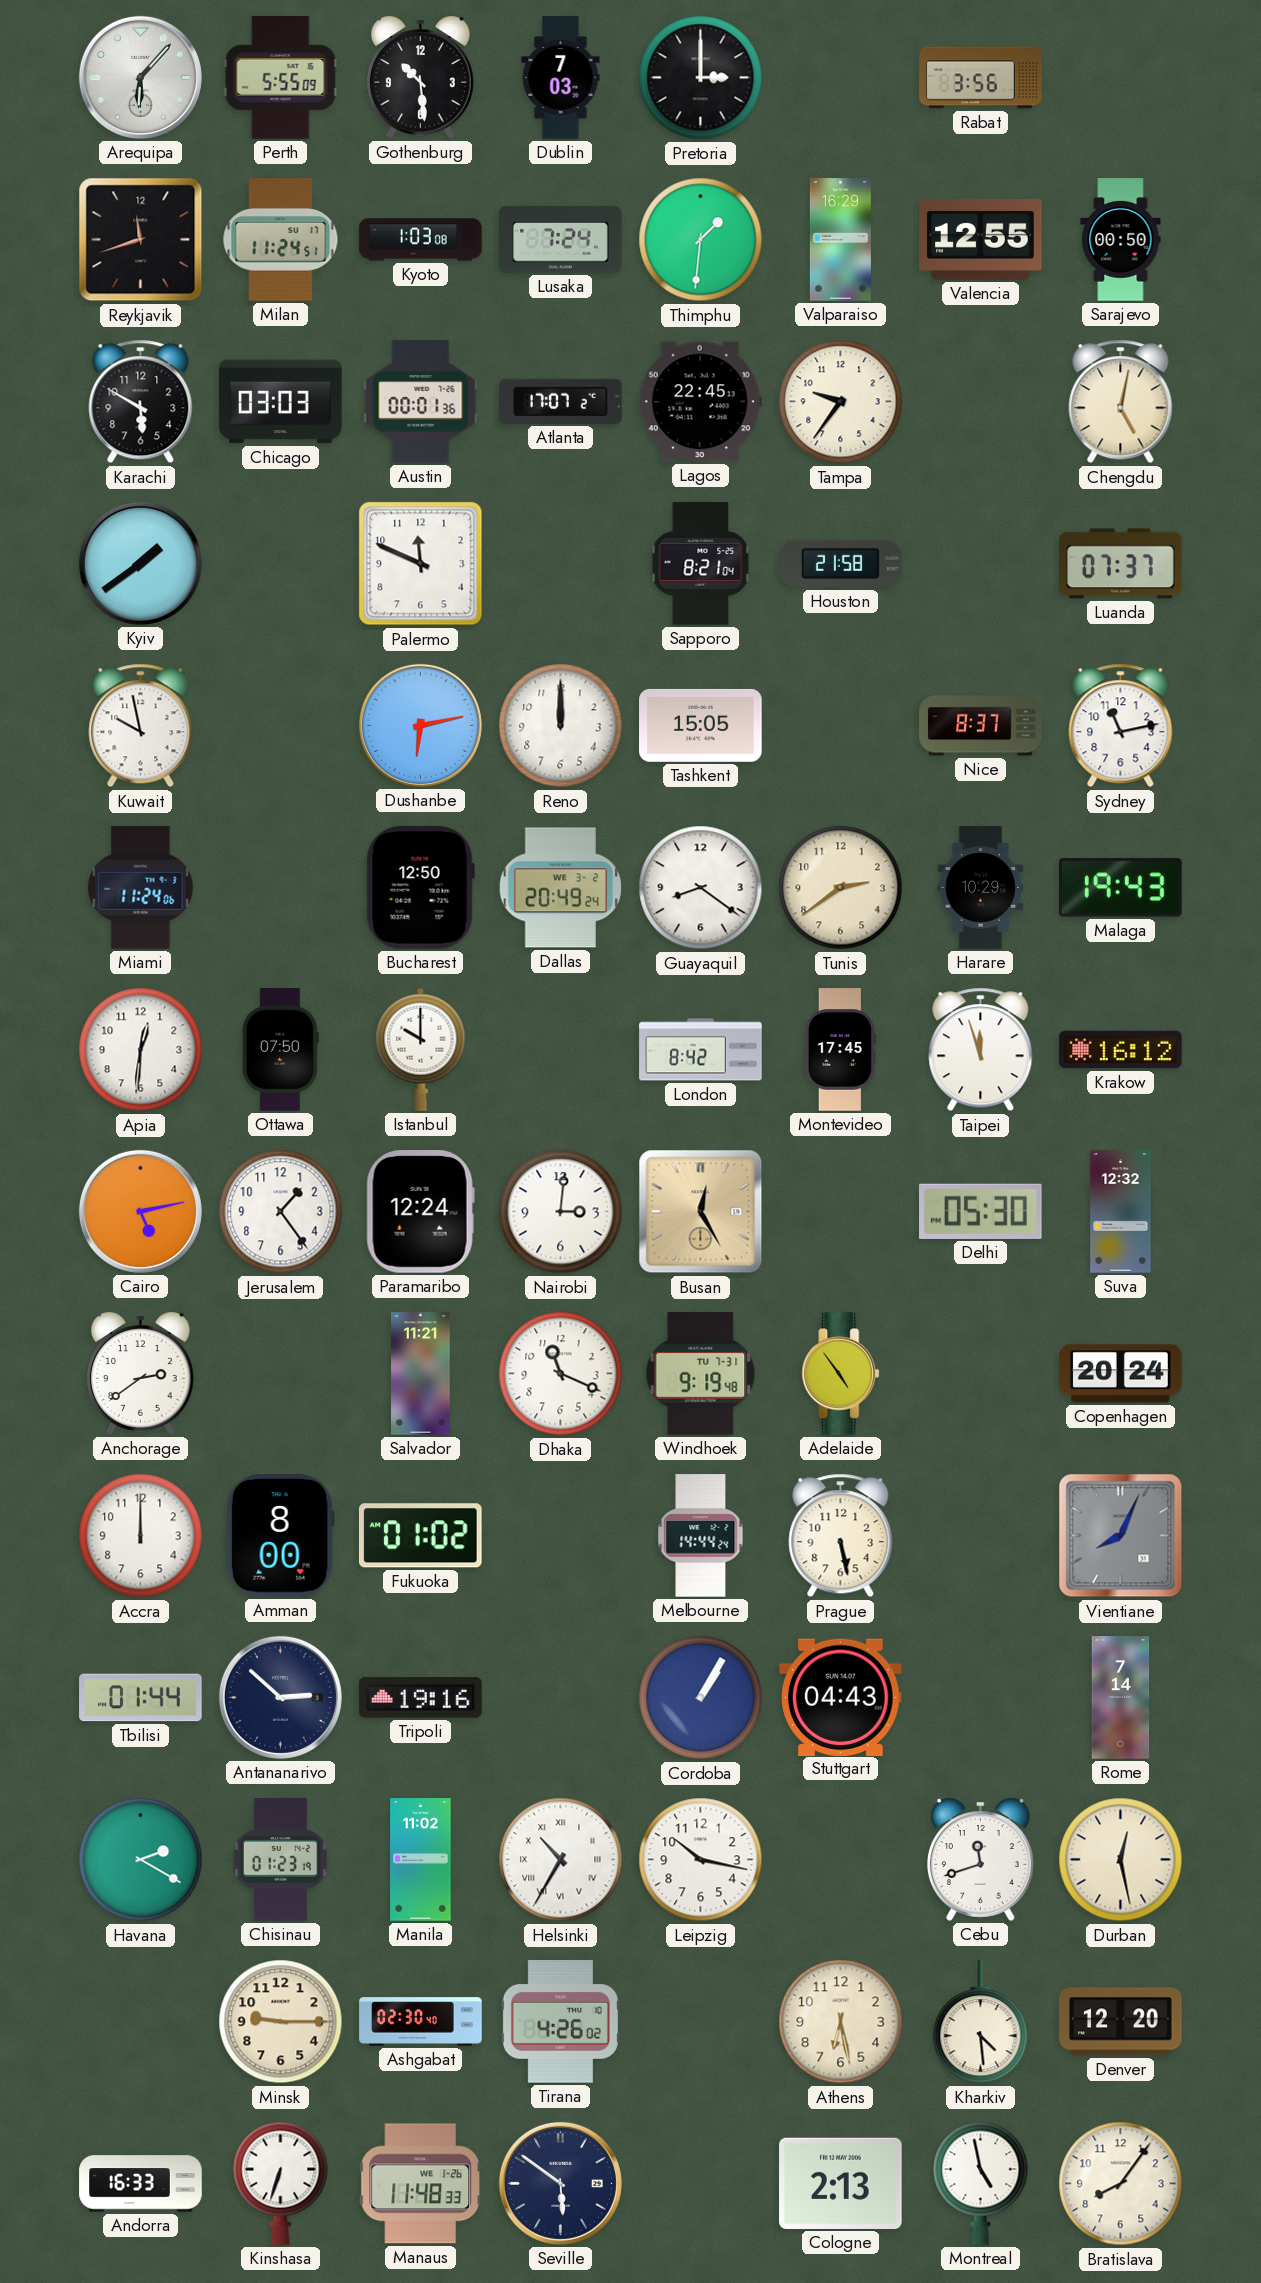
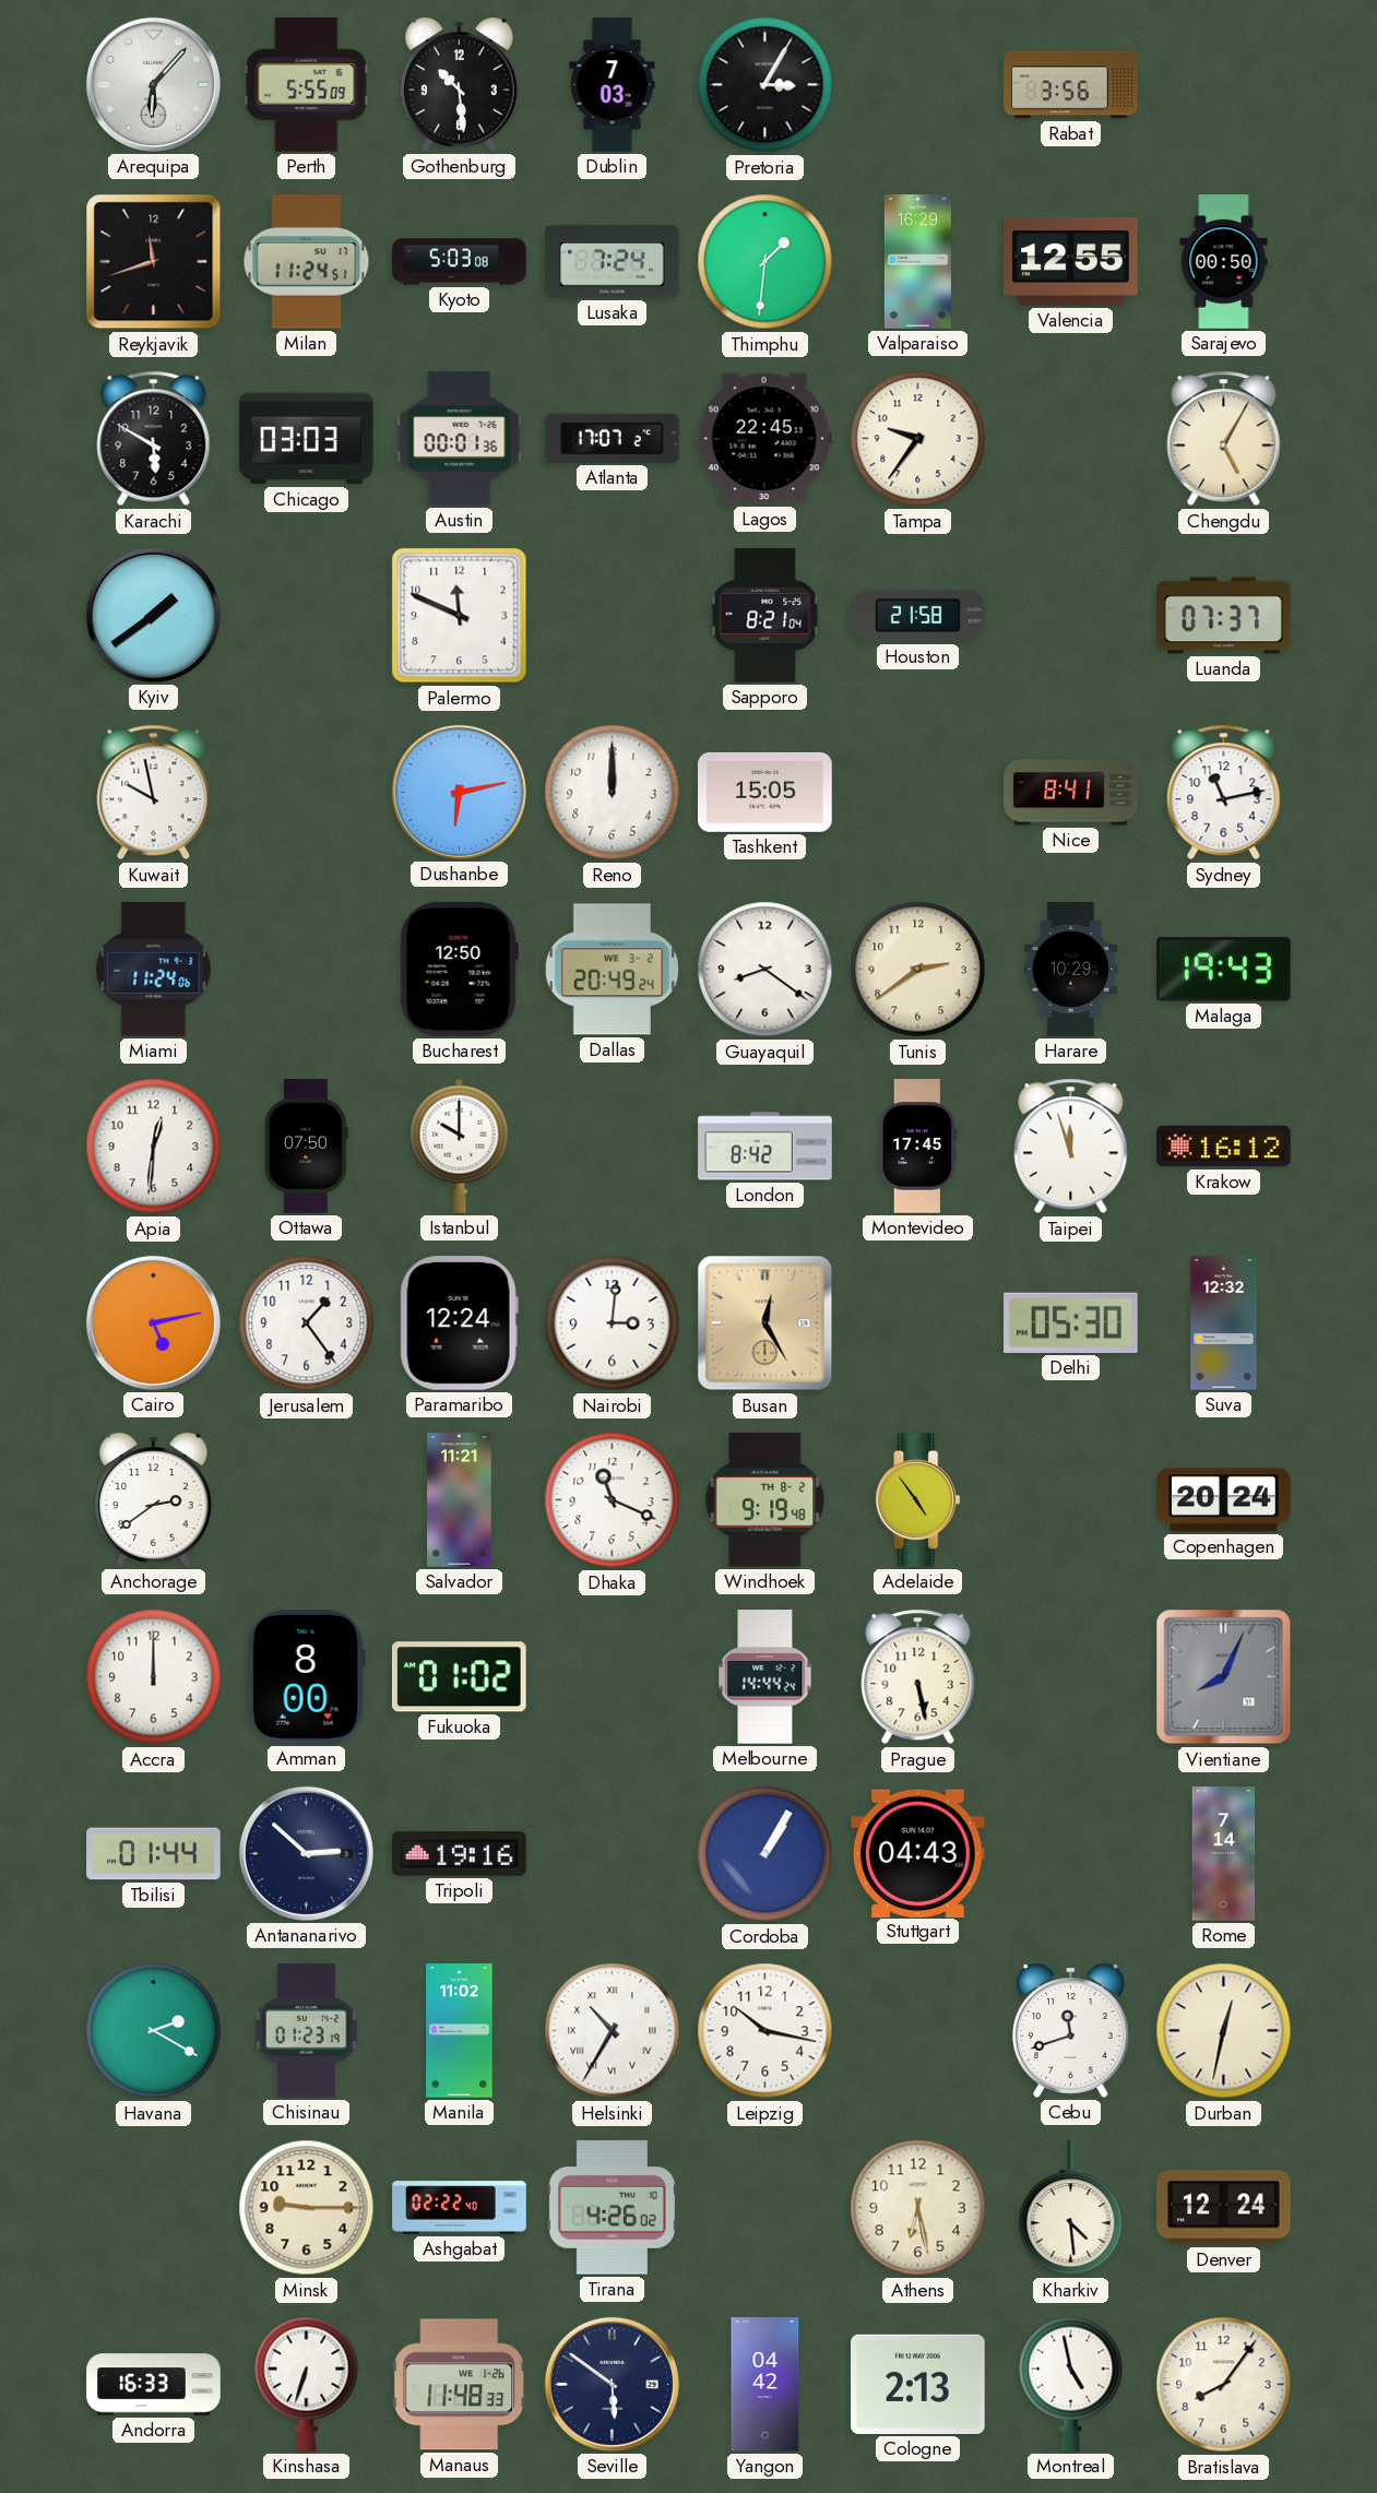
Pretoria: 3:00 -> 3:05 (765, 85)
Kyoto: 1:03 -> 5:03 (460, 262)
Chengdu: 5:02 -> 5:05 (1224, 439)
Nice: 8:37 -> 8:41 (1071, 793)
Windhoek date: TU 7-31 -> TH 8-2 (765, 1500)
Durban: 12:28 -> 12:32 (1224, 2031)
Ashgabat: 02:30 -> 02:22 (460, 2208)
Denver: 12:20 -> 12:24 (1224, 2208)
Yangon: none -> 04:42 (765, 2385)
